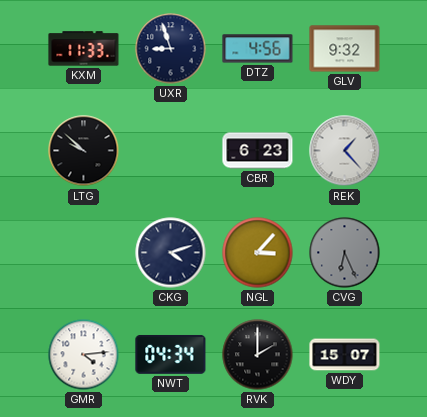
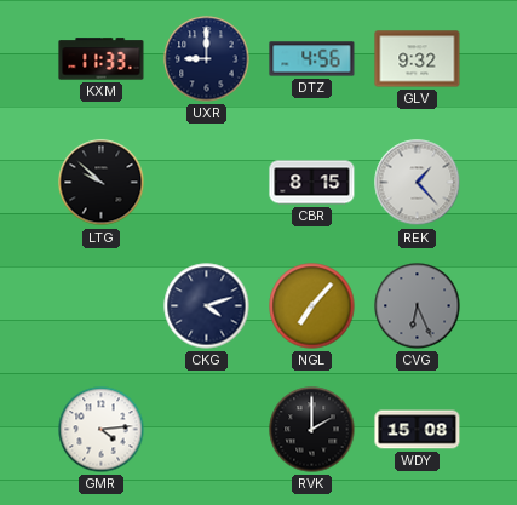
UXR: 8:57 -> 9:00 (207, 59)
CBR: 6:23 -> 8:15 (312, 183)
NGL: 3:07 -> 7:07 (312, 306)
NWT: 04:34 -> none (171, 354)
WDY: 15:07 -> 15:08 (418, 430)
